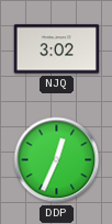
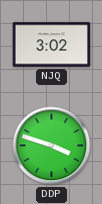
DDP: 12:34 -> 3:48 (52, 146)
